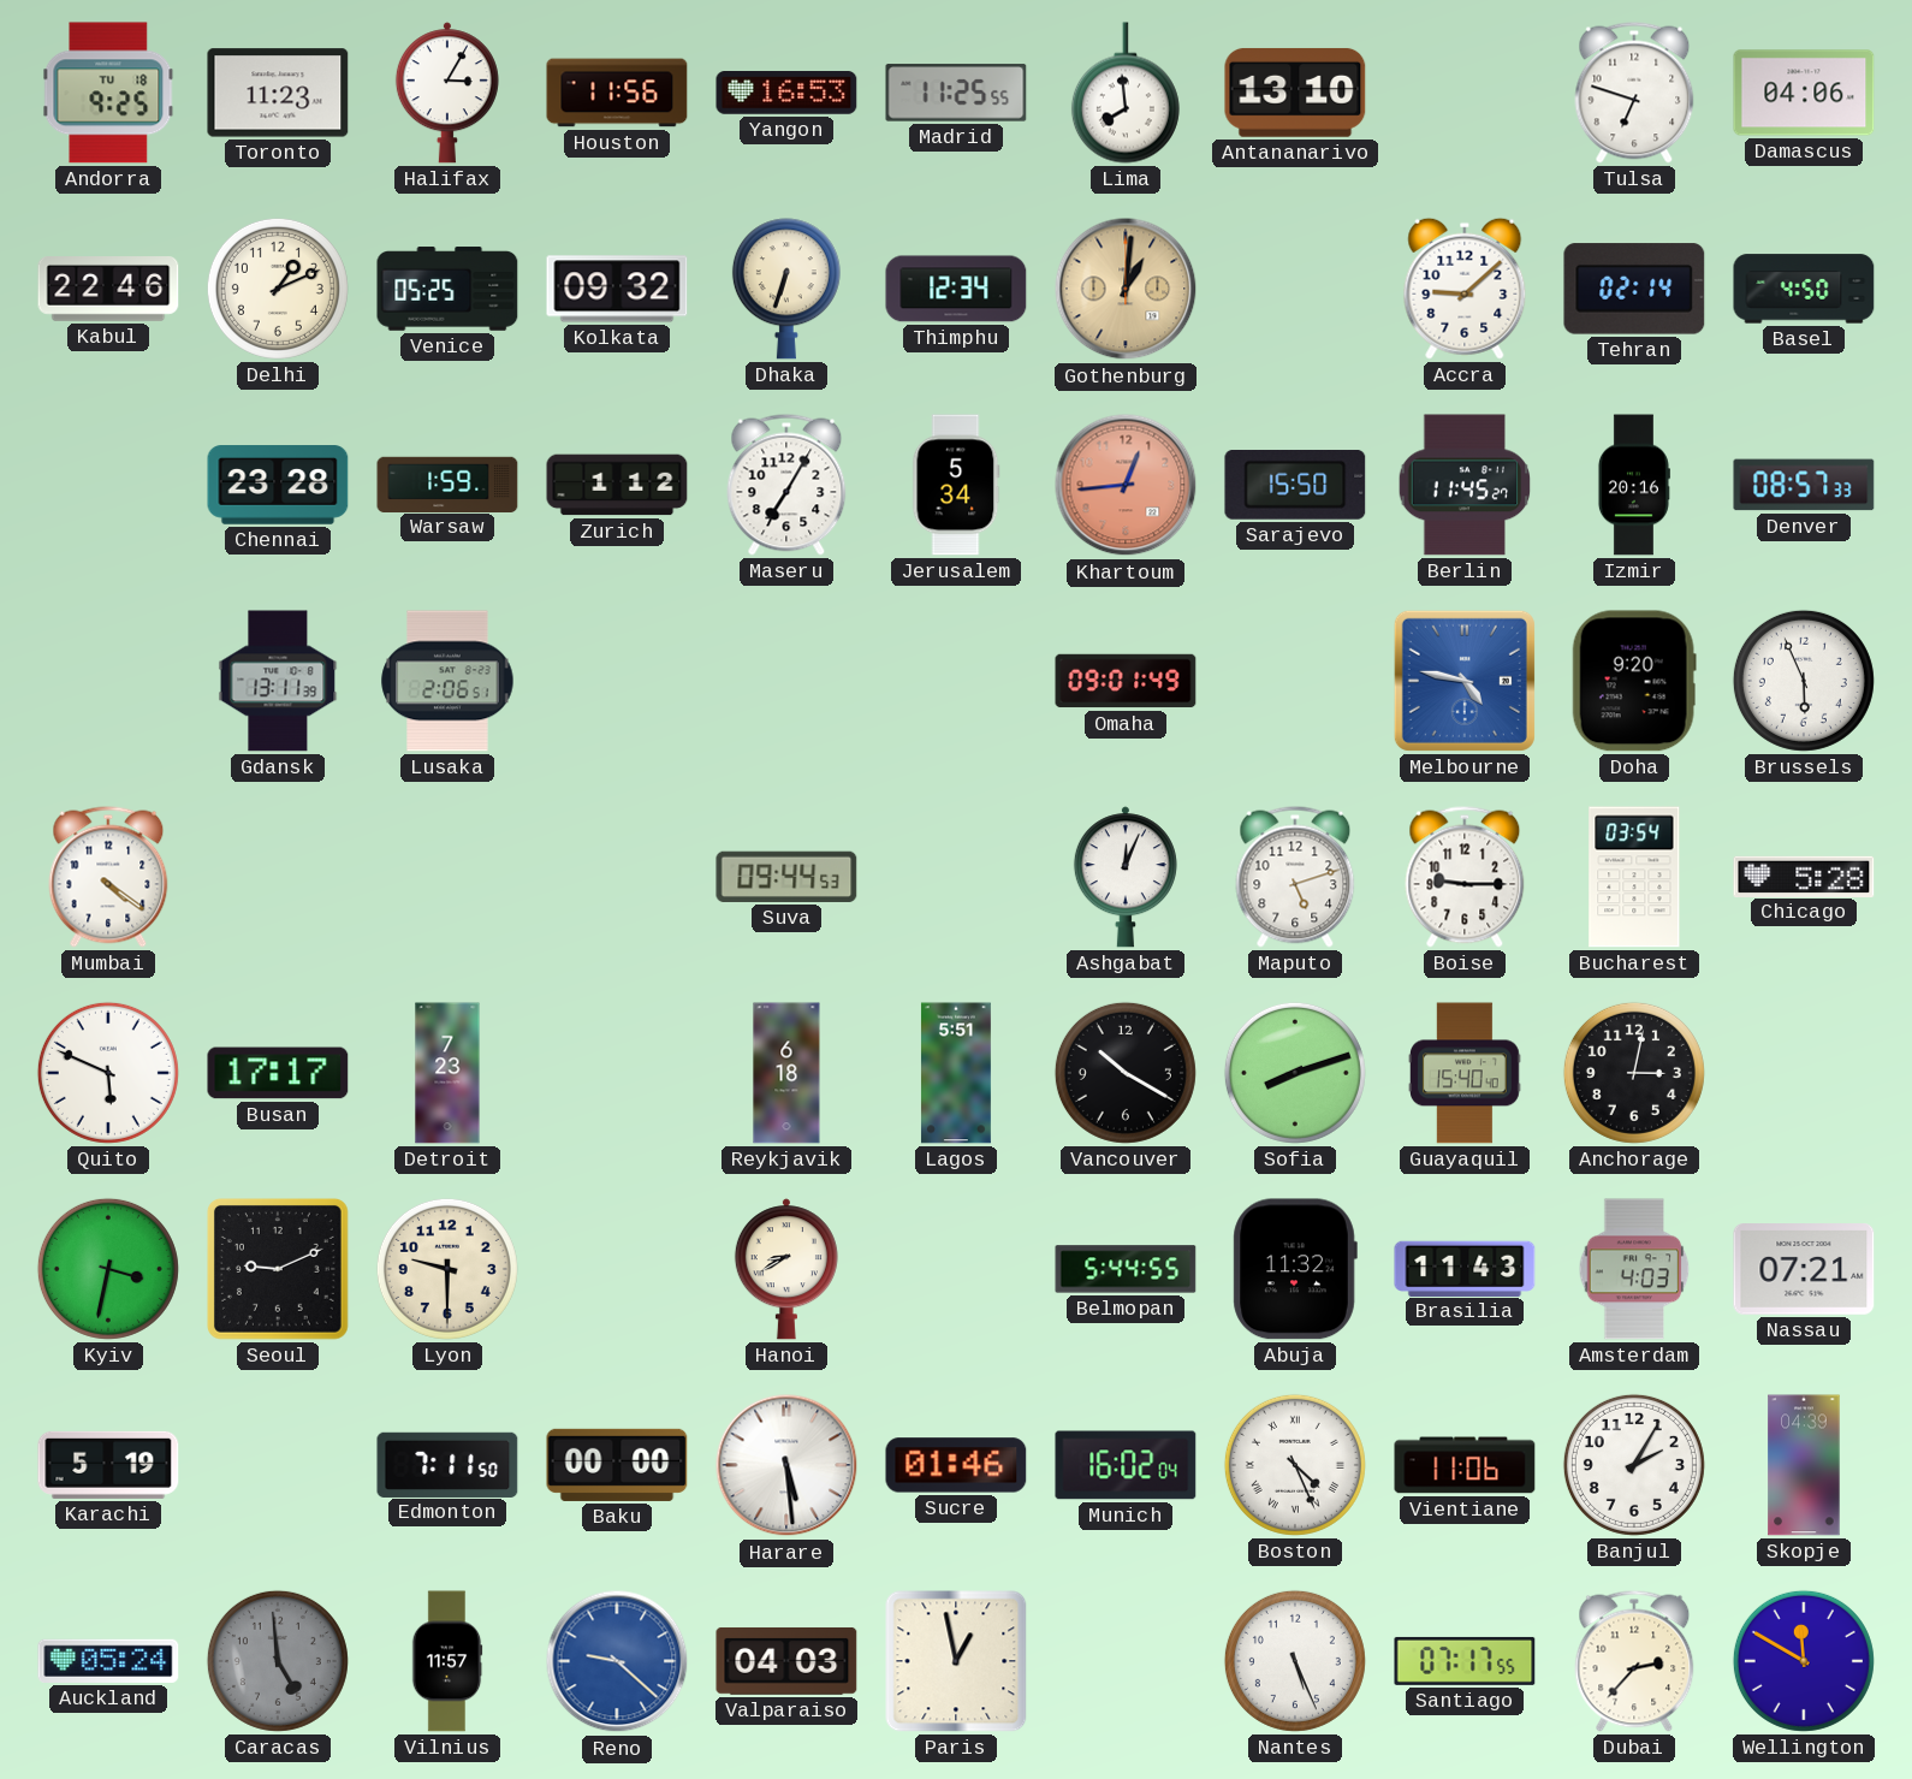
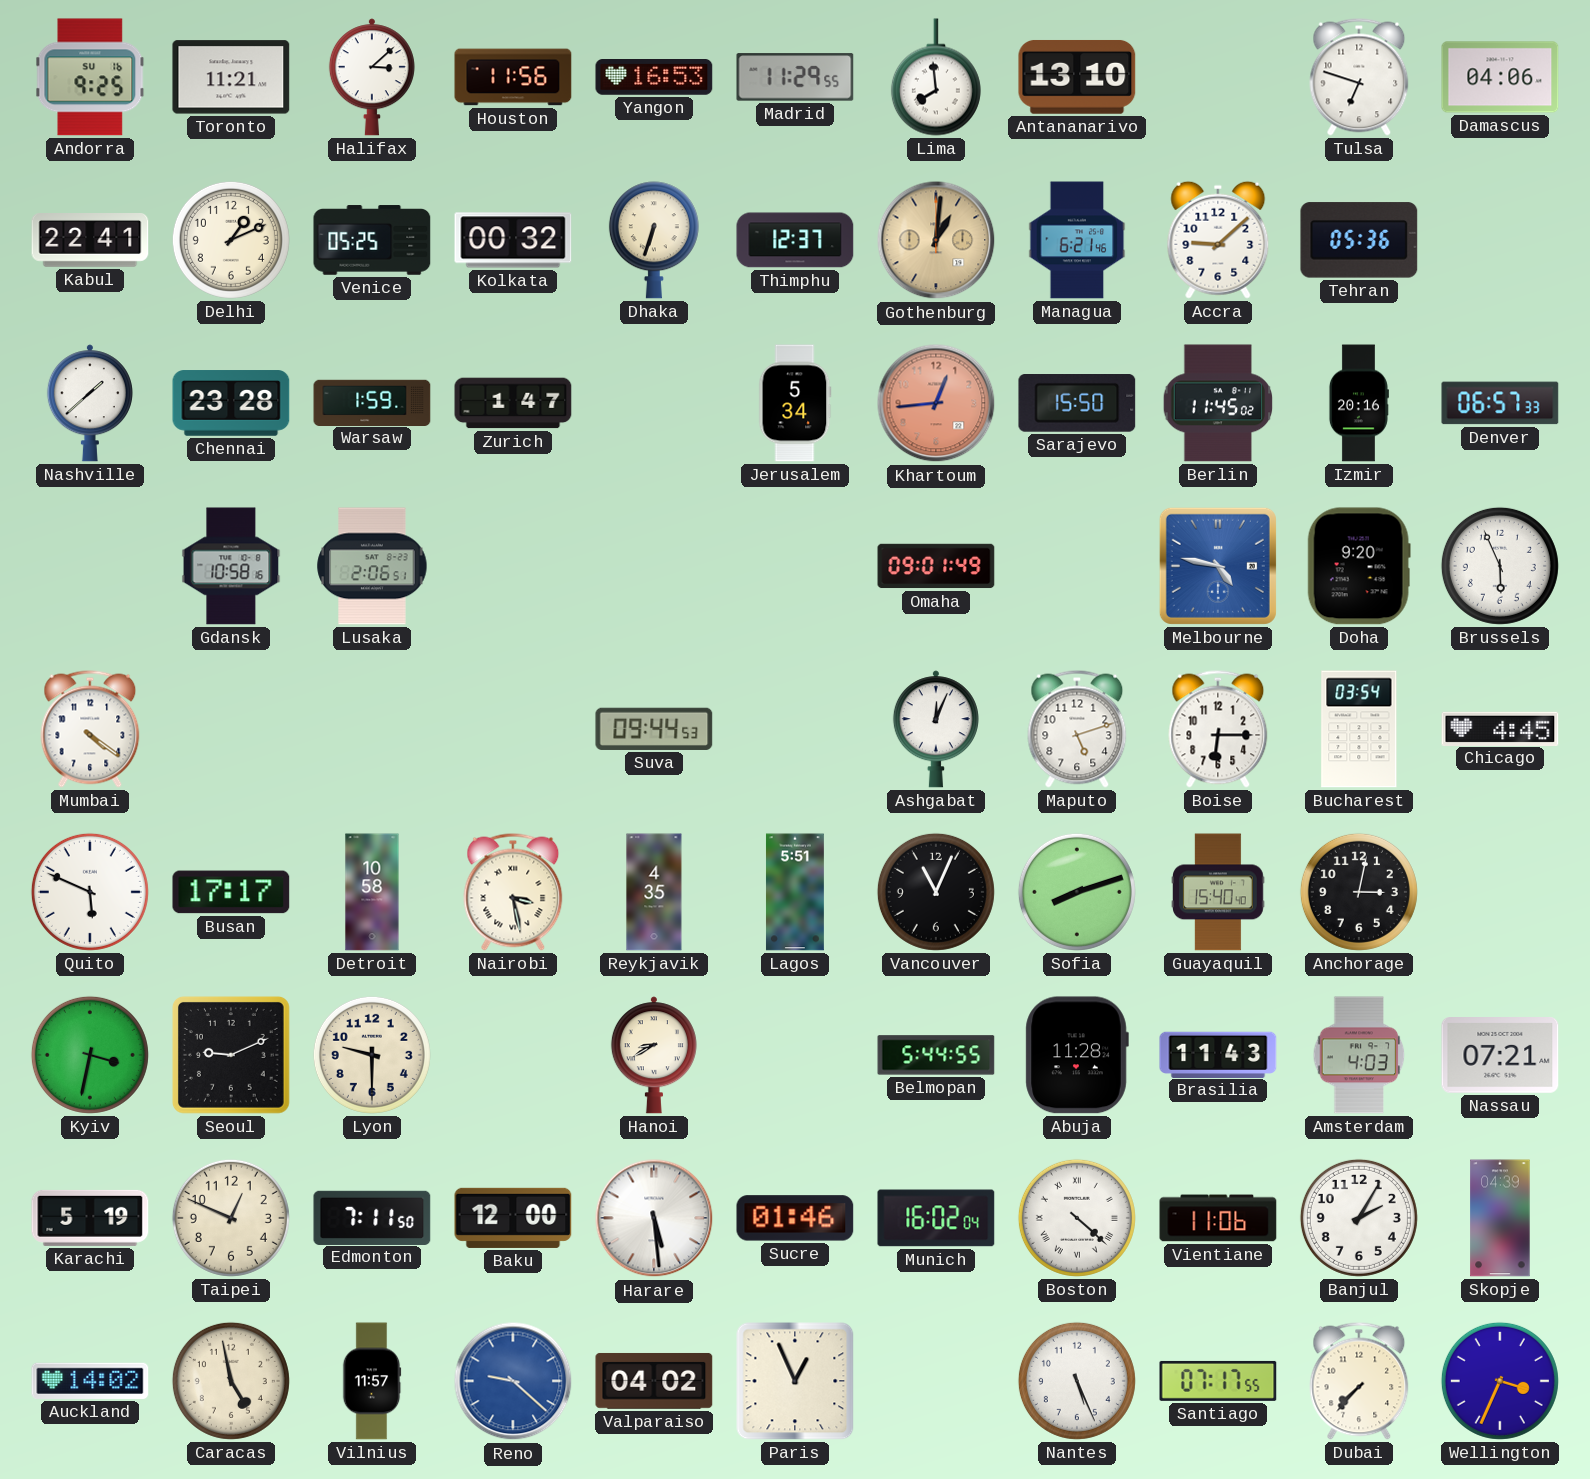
Andorra date: TU 18 -> SU 16 (90, 77)
Toronto: 11:23 -> 11:21 (231, 77)
Halifax: 3:05 -> 3:08 (372, 77)
Madrid: 11:25 -> 11:29 (795, 77)
Kabul: 22:46 -> 22:41 (90, 241)
Kolkata: 09:32 -> 00:32 (513, 240)
Thimphu: 12:34 -> 12:37 (795, 240)
Managua: none -> 6:21 (1077, 240)
Tehran: 02:14 -> 05:36 (1359, 240)
Basel: 4:50 -> none (1804, 289)
Nashville: none -> 1:38 (90, 403)
Zurich: 1:12 -> 1:47 (513, 403)
Maseru: 7:05 -> none (786, 485)
Berlin: 11:45:27 -> 11:45:02 (1218, 403)
Denver: 08:57 -> 06:57 (1500, 403)
Gdansk: 13:11 -> 10:58 (231, 566)
Boise: 9:15 -> 6:15 (1218, 729)
Chicago: 5:28 -> 4:45 (1500, 728)
Detroit: 7:23 -> 10:58 (372, 892)
Nairobi: none -> 3:28 (513, 892)
Reykjavik: 6:18 -> 4:35 (654, 892)
Vancouver: 10:20 -> 11:04 (936, 892)
Abuja: 11:32 -> 11:28 (1077, 1055)
Taipei: none -> 12:49 (231, 1218)
Baku: 00:00 -> 12:00 (513, 1218)
Boston: 4:26 -> 4:22 (1077, 1218)
Auckland: 05:24 -> 14:02 (90, 1381)
Caracas: 4:59 -> 4:58 (231, 1381)
Caracas dial: grey -> cream (231, 1381)
Valparaiso: 04:03 -> 04:02 (654, 1381)
Paris: 12:58 -> 12:56 (795, 1381)
Dubai: 2:37 -> 7:37 (1359, 1381)
Wellington: 11:50 -> 3:34 (1500, 1381)
